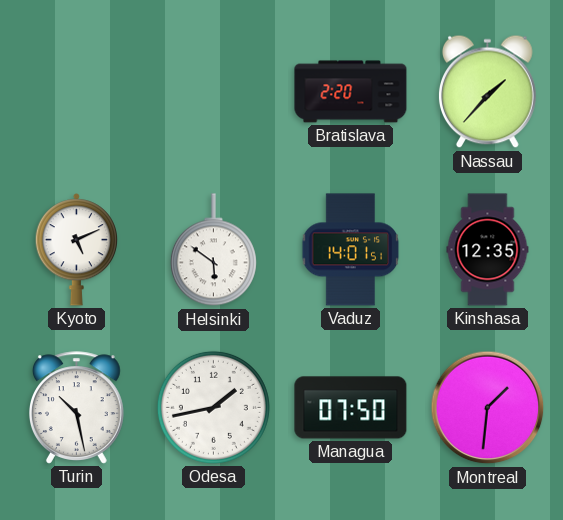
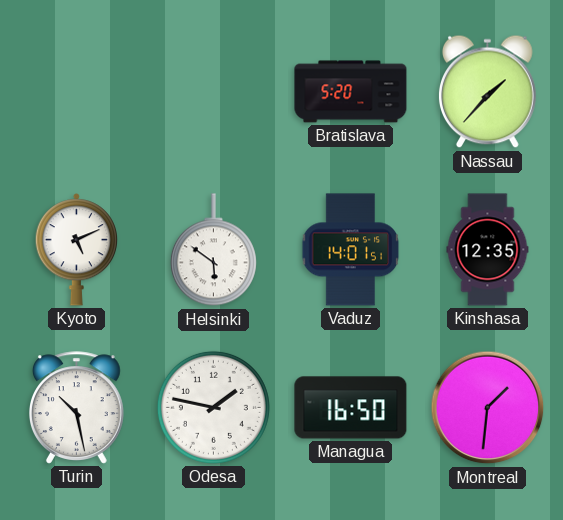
Bratislava: 2:20 -> 5:20 (351, 92)
Odesa: 1:43 -> 1:47 (213, 407)
Managua: 07:50 -> 16:50 (351, 408)
